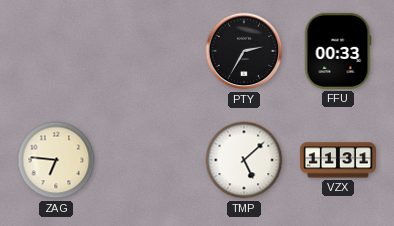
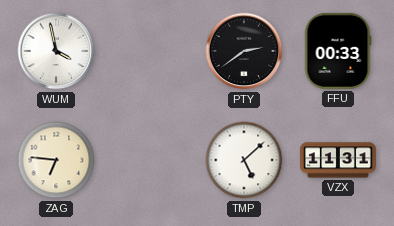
WUM: none -> 3:58 (56, 51)
PTY: 2:35 -> 2:39 (244, 51)
